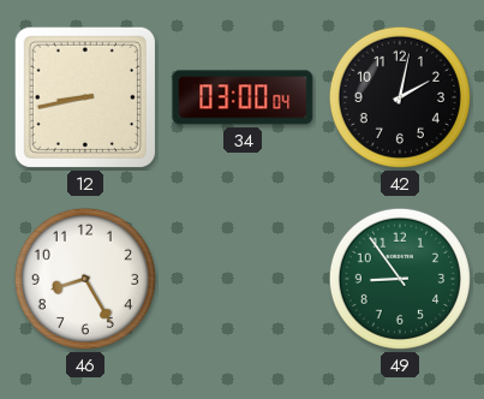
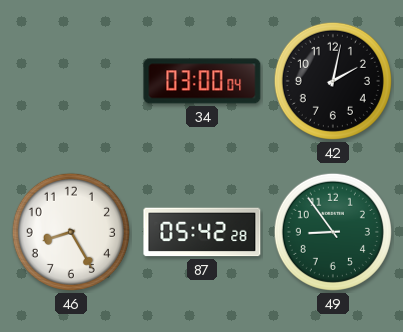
12: 8:43 -> none (85, 97)
87: none -> 05:42 (202, 232)
